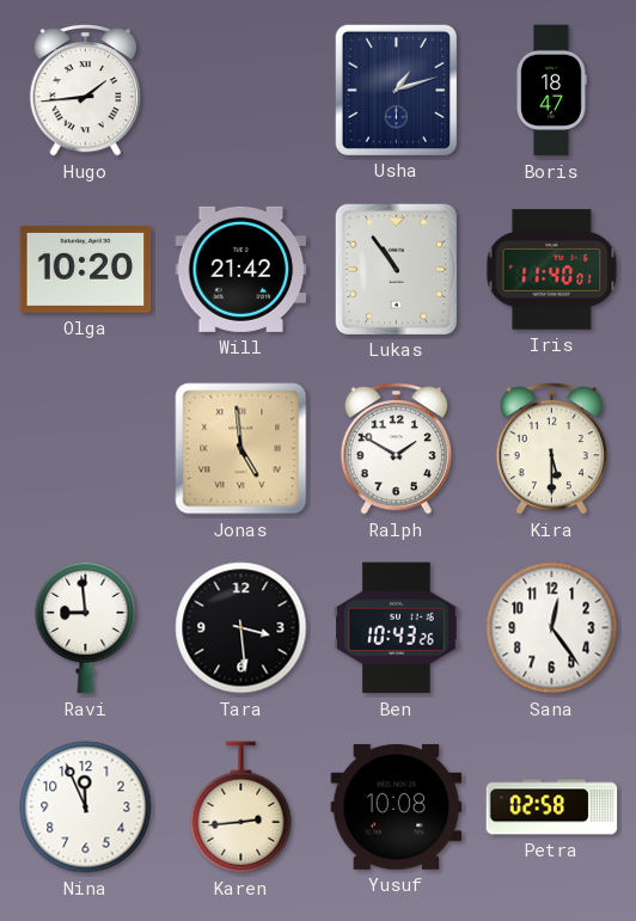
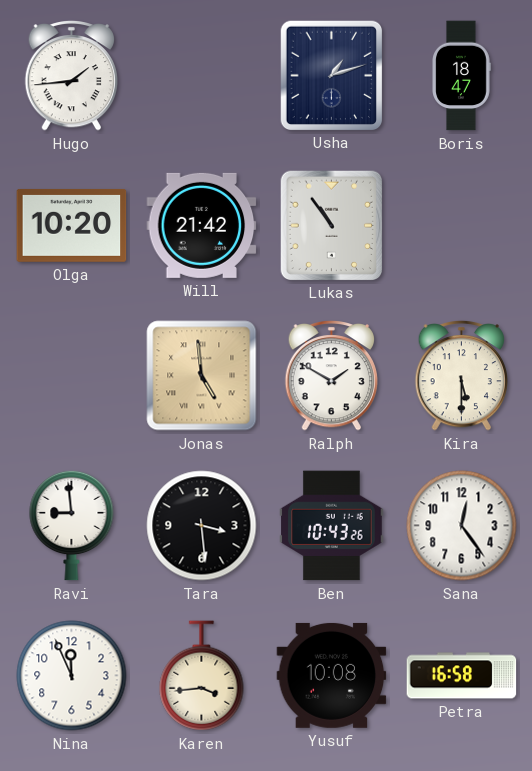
Iris: 11:40 -> none (552, 270)
Karen: 2:44 -> 3:44 (202, 676)
Petra: 02:58 -> 16:58 (462, 676)
